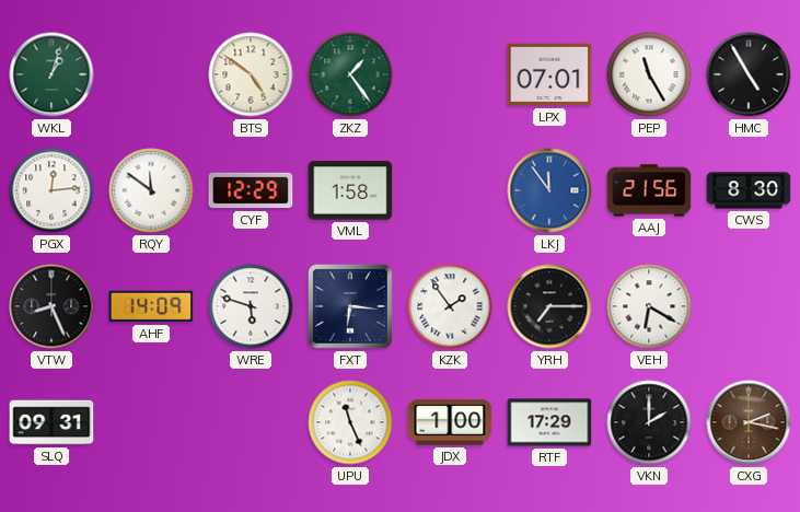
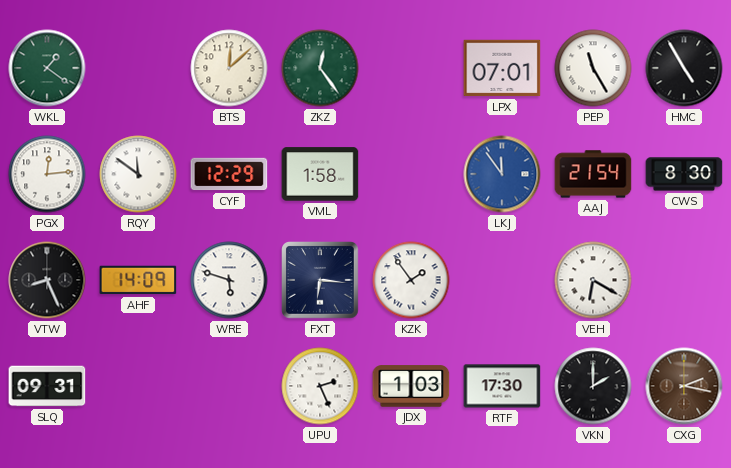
WKL: 1:03 -> 1:21 (47, 68)
BTS: 4:51 -> 12:08 (229, 68)
ZKZ: 1:24 -> 12:24 (320, 68)
AAJ: 21:56 -> 21:54 (593, 174)
YRH: 7:15 -> none (549, 306)
UPU: 11:26 -> 2:26 (320, 386)
JDX: 1:00 -> 1:03 (411, 386)
RTF: 17:29 -> 17:30 (502, 386)
